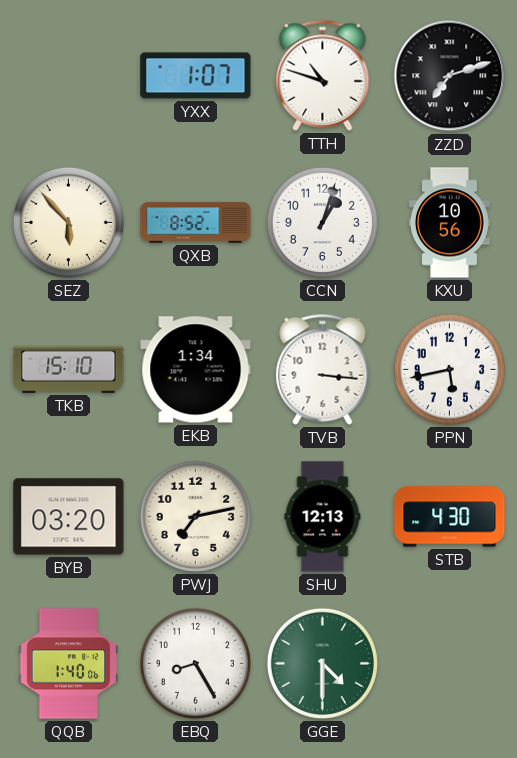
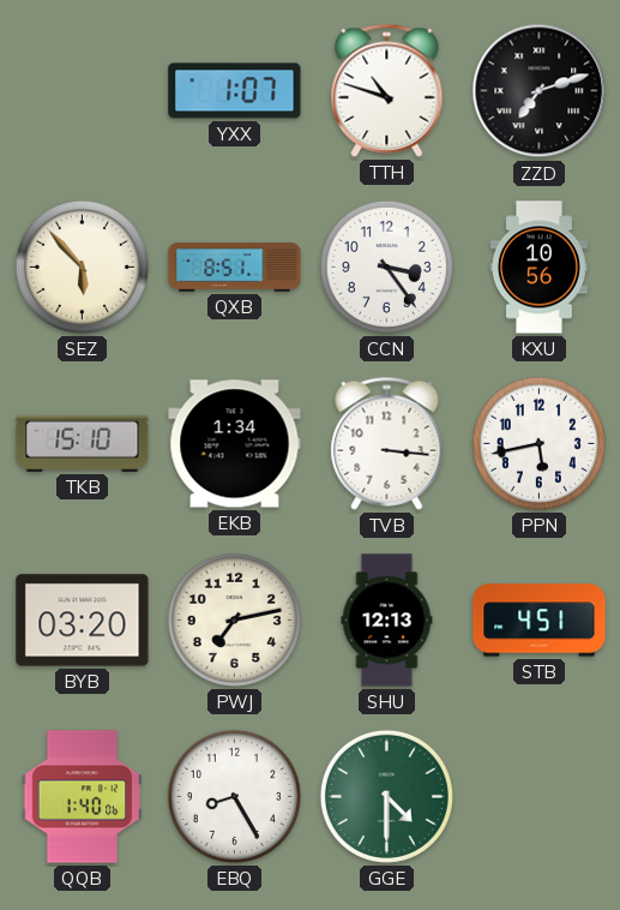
QXB: 8:52 -> 8:51 (235, 268)
CCN: 1:03 -> 3:24 (386, 267)
STB: 4:30 -> 4:51 (540, 621)
